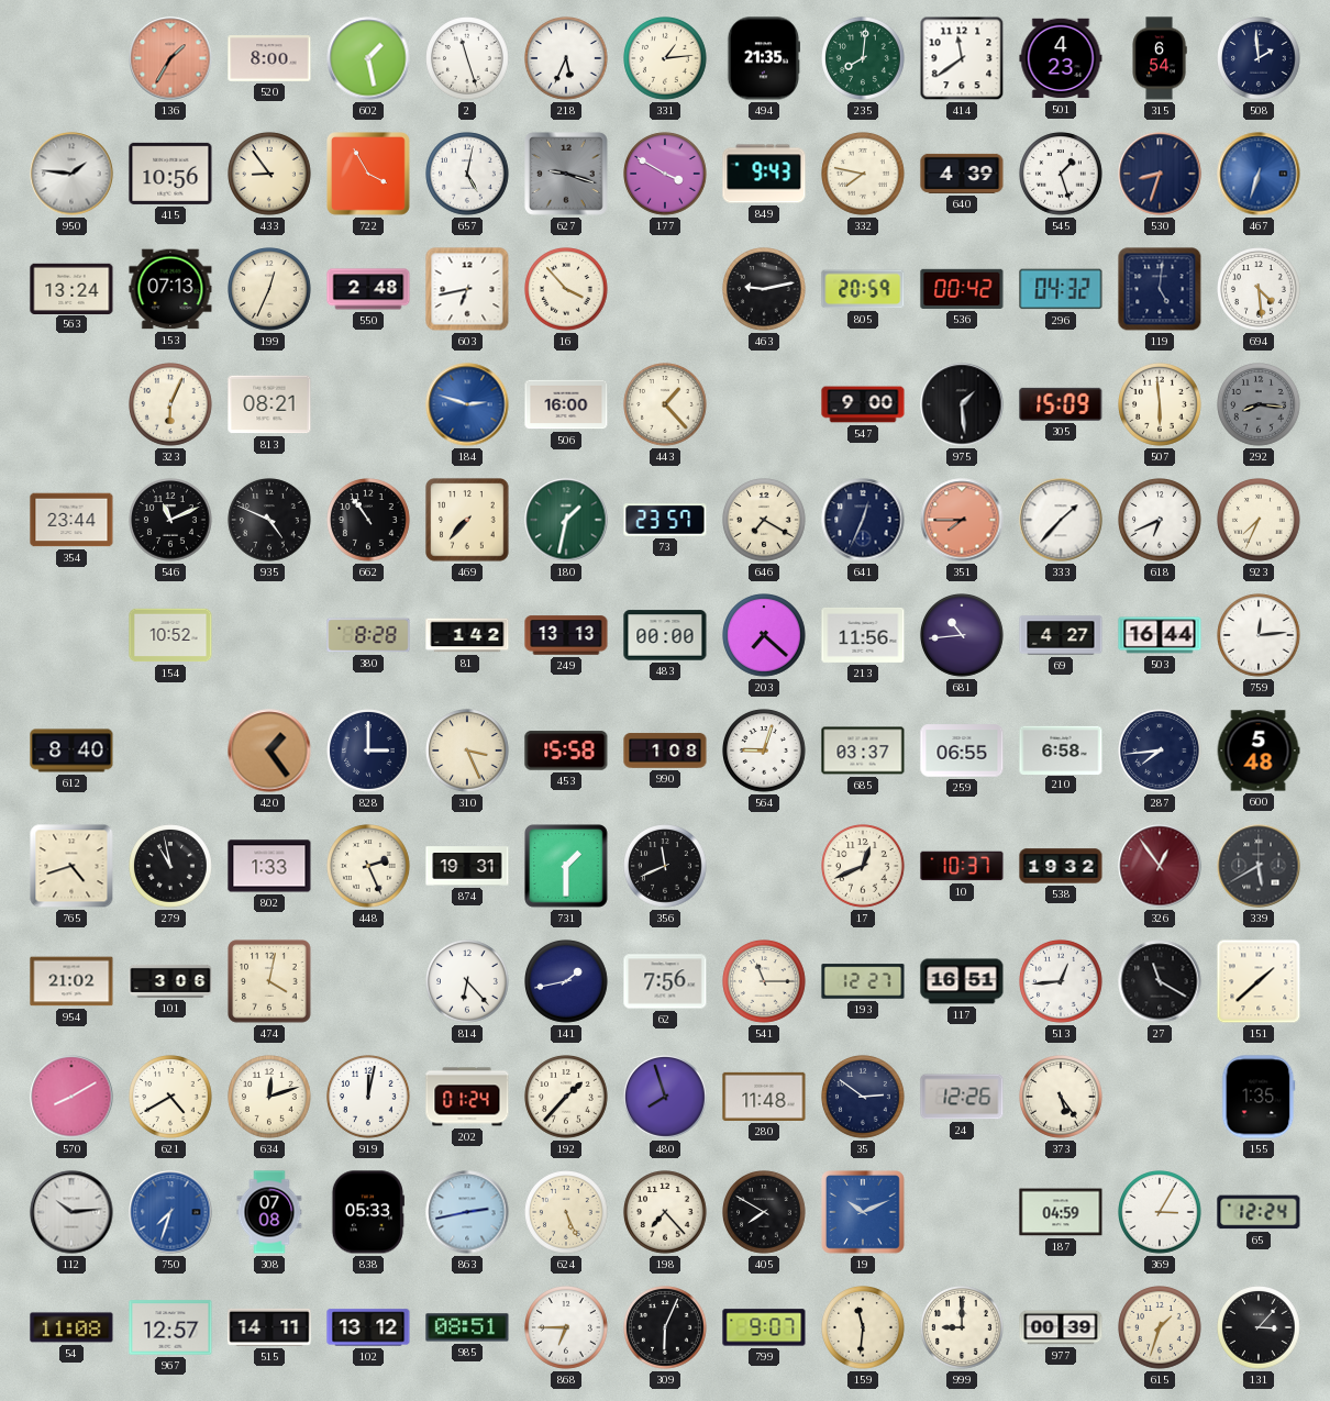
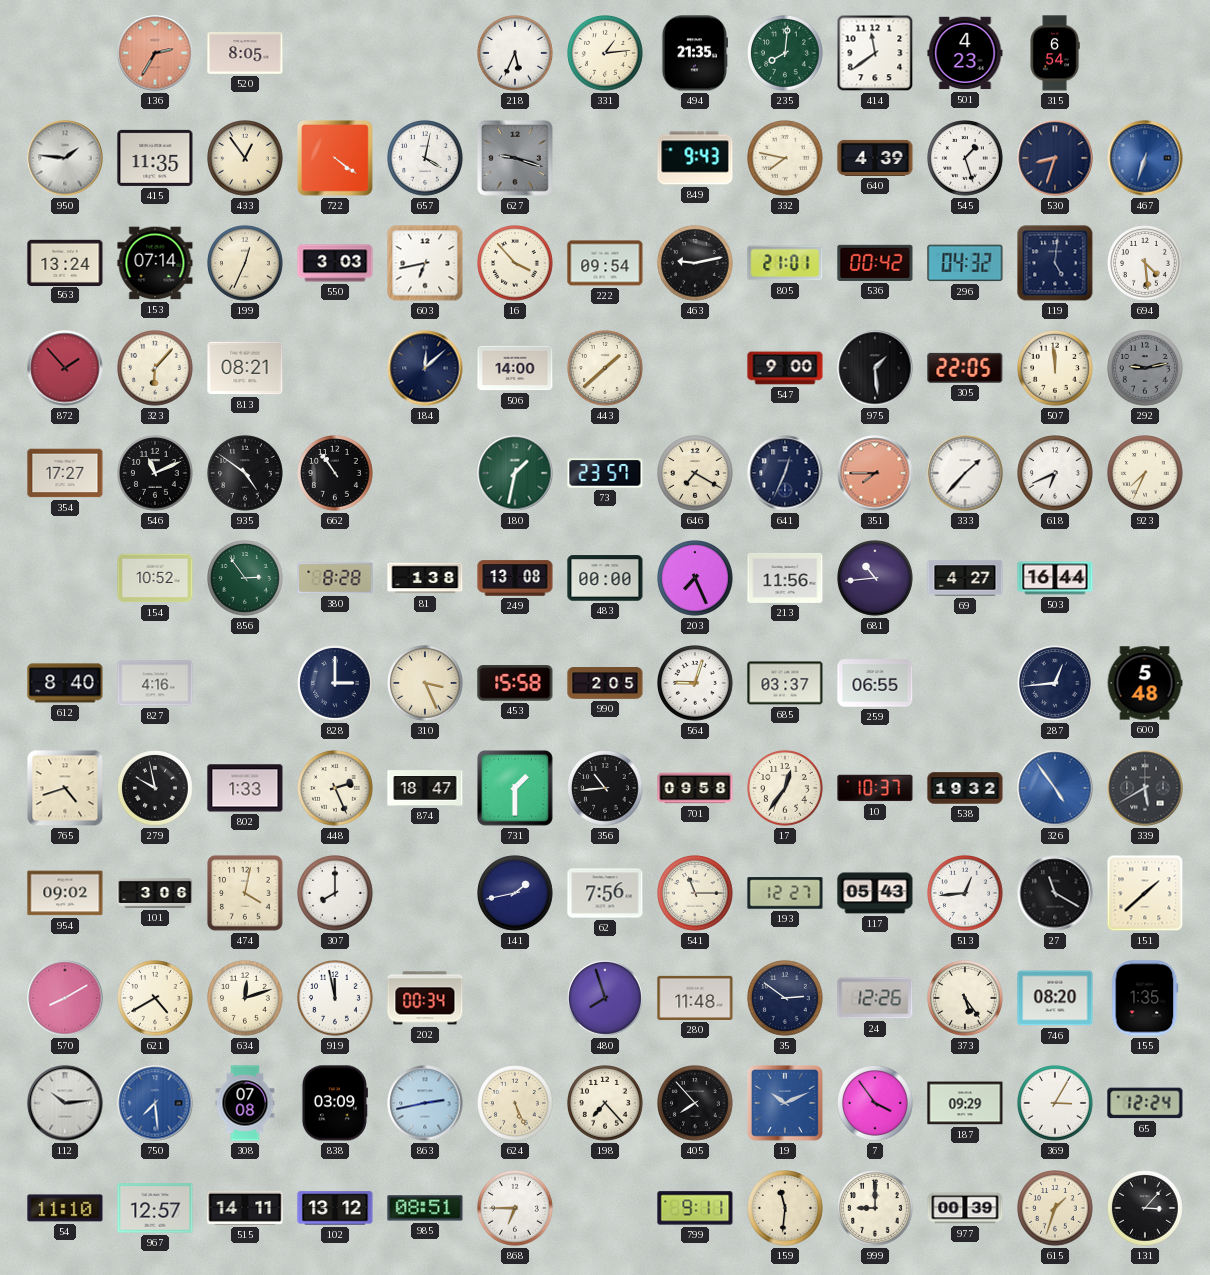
136: 1:35 -> 2:35 (155, 53)
520: 8:00 -> 8:05 (245, 53)
602: 1:28 -> none (368, 58)
2: 11:27 -> none (467, 58)
508: 1:59 -> none (1259, 58)
415: 10:56 -> 11:35 (155, 158)
433: 8:54 -> 12:54 (245, 158)
722: 3:55 -> 4:21 (336, 159)
657: 5:02 -> 4:02 (425, 158)
177: 3:50 -> none (665, 174)
153: 07:13 -> 07:14 (155, 263)
550: 2:48 -> 3:03 (335, 263)
222: none -> 09:54 (605, 263)
805: 20:59 -> 21:01 (785, 263)
872: none -> 1:53 (65, 368)
323: 6:04 -> 6:07 (155, 368)
184: 2:48 -> 12:08 (425, 368)
184 dial: blue -> navy (425, 368)
506: 16:00 -> 14:00 (515, 368)
443: 1:23 -> 1:38 (605, 368)
305: 15:09 -> 22:05 (965, 368)
507: 5:59 -> 11:59 (1055, 368)
292: 8:16 -> 9:13 (1145, 368)
354: 23:44 -> 17:27 (65, 473)
935: 4:49 -> 4:51 (245, 473)
469: 7:37 -> none (467, 520)
856: none -> 2:54 (245, 578)
81: 1:42 -> 1:38 (425, 578)
249: 13:13 -> 13:08 (515, 578)
203: 7:22 -> 7:26 (695, 578)
759: 12:14 -> none (1259, 635)
827: none -> 4:16 (155, 683)
420: 1:24 -> none (269, 750)
990: 1:08 -> 2:05 (605, 683)
210: 6:58 -> none (1061, 749)
287: 7:44 -> 12:44 (1055, 683)
279: 10:58 -> 9:58 (155, 788)
874: 19:31 -> 18:47 (425, 788)
356: 11:41 -> 10:44 (605, 788)
701: none -> 09:58 (695, 788)
17: 12:41 -> 12:36 (785, 788)
326: 12:54 -> 4:54 (1055, 788)
326 dial: burgundy -> blue (1055, 788)
954: 21:02 -> 09:02 (65, 893)
307: none -> 8:00 (335, 893)
814: 6:23 -> none (467, 981)
117: 16:51 -> 05:43 (875, 893)
919: 12:02 -> 11:58 (335, 998)
202: 01:24 -> 00:34 (425, 998)
192: 1:37 -> none (566, 1097)
746: none -> 08:20 (1055, 998)
750: 7:33 -> 7:29 (155, 1103)
838: 05:33 -> 03:09 (335, 1103)
405: 7:50 -> 7:53 (695, 1103)
7: none -> 3:54 (875, 1103)
187: 04:59 -> 09:29 (965, 1103)
54: 11:08 -> 11:10 (65, 1208)
309: 6:04 -> none (665, 1327)
799: 9:07 -> 9:11 (695, 1208)
